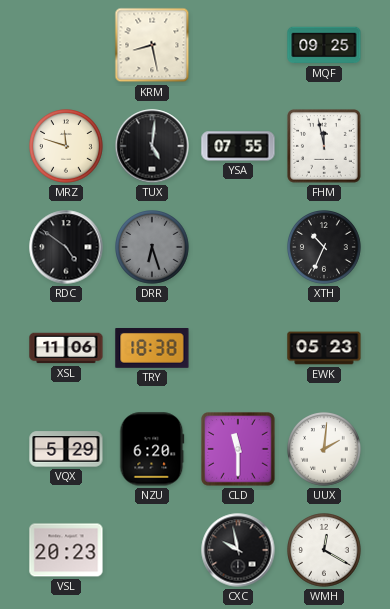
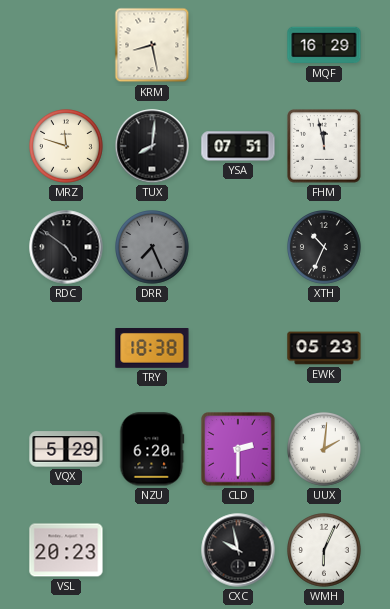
MQF: 09:25 -> 16:29 (324, 45)
TUX: 5:01 -> 8:01 (152, 146)
YSA: 07:55 -> 07:51 (238, 146)
DRR: 6:27 -> 7:26 (153, 248)
XSL: 11:06 -> none (66, 348)
CLD: 11:30 -> 2:30 (239, 450)
WMH: 12:20 -> 6:04 (325, 551)
